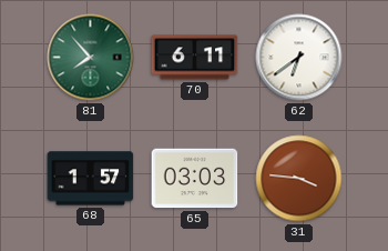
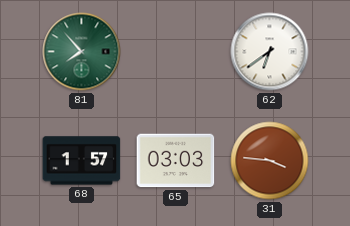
70: 6:11 -> none (195, 58)
